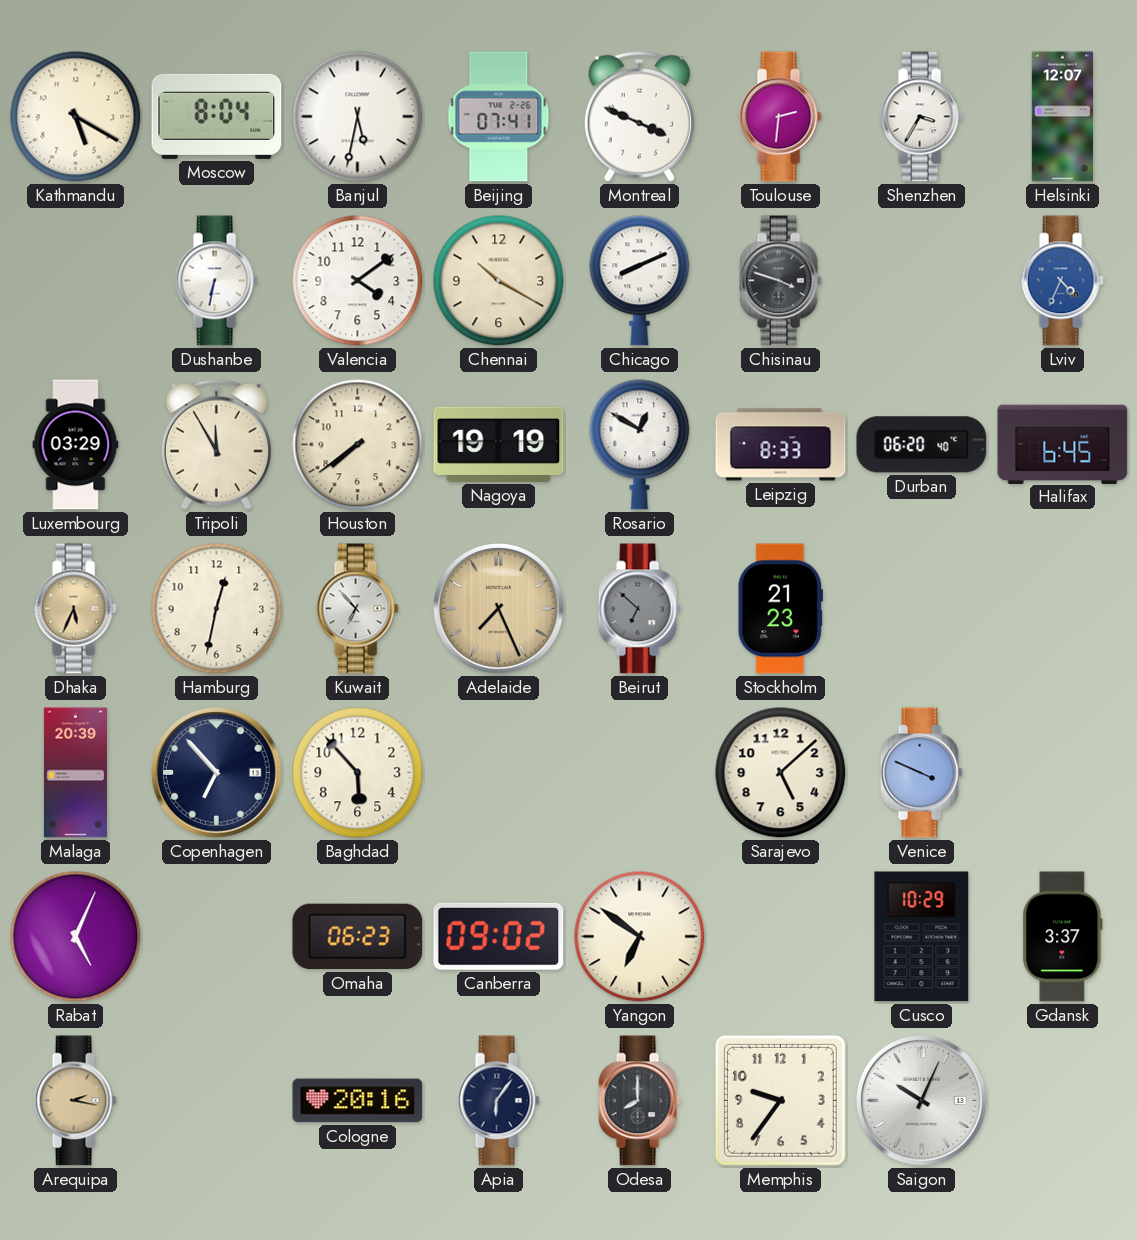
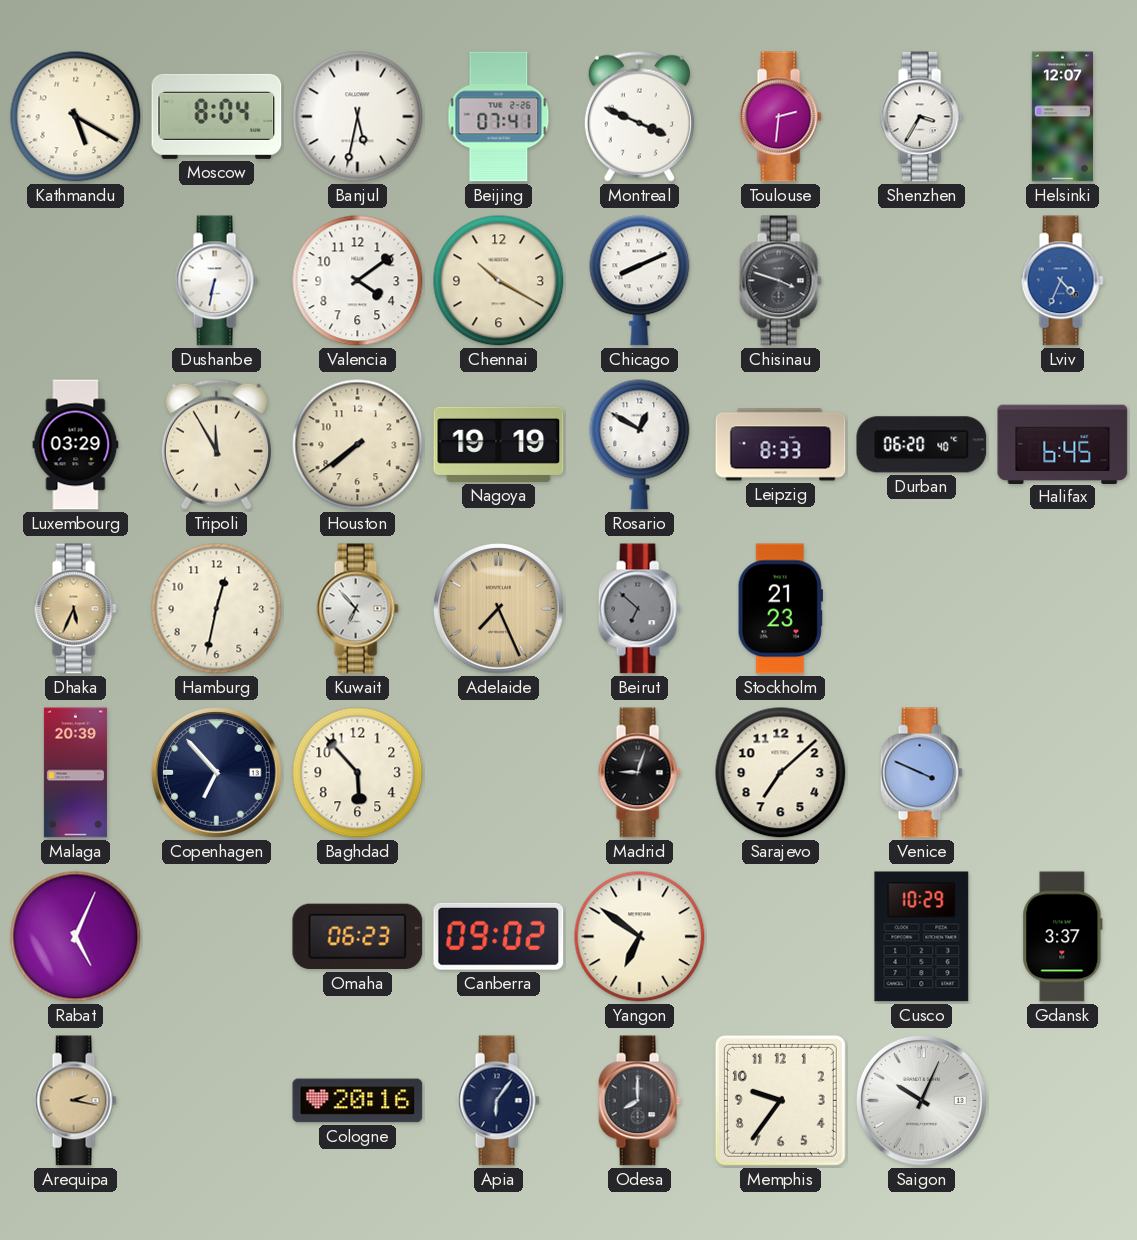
Madrid: none -> 9:03 (639, 773)
Sarajevo: 5:08 -> 7:08 (781, 773)
